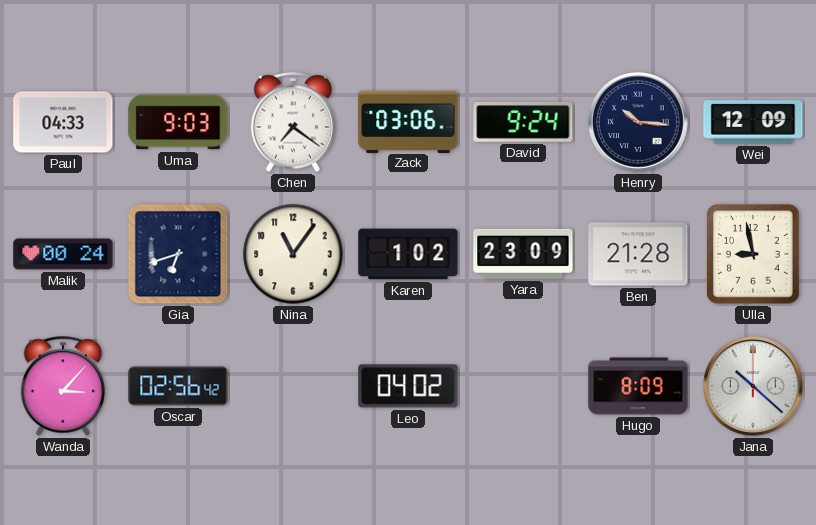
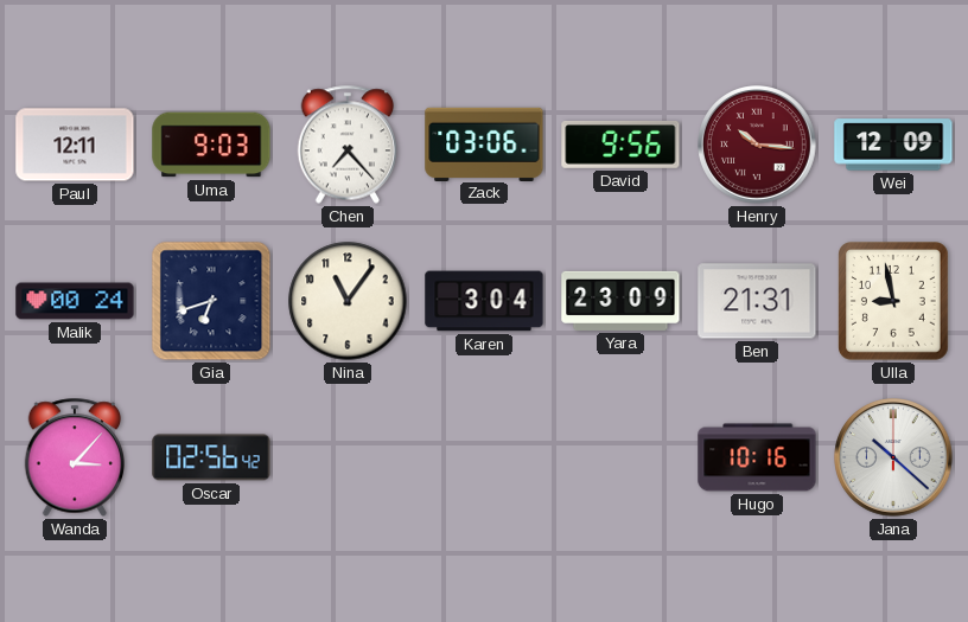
Paul: 04:33 -> 12:11 (75, 145)
Chen: 7:21 -> 7:23 (348, 145)
David: 9:24 -> 9:56 (620, 146)
Henry dial: navy -> burgundy (757, 145)
Karen: 1:02 -> 3:04 (484, 301)
Ben: 21:28 -> 21:31 (757, 301)
Leo: 04:02 -> none (408, 386)
Hugo: 8:09 -> 10:16 (757, 457)
